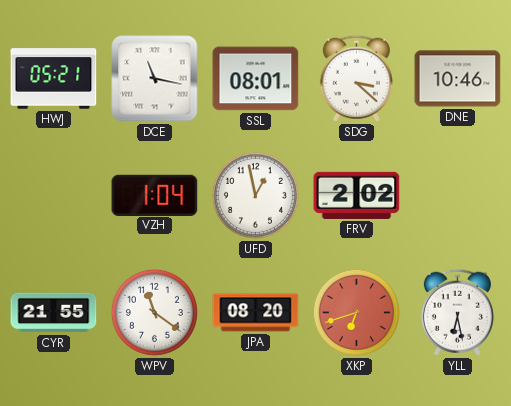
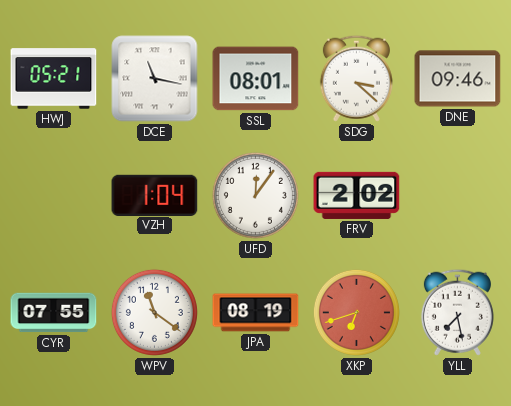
DNE: 10:46 -> 09:46 (458, 79)
UFD: 12:58 -> 12:06 (255, 195)
CYR: 21:55 -> 07:55 (54, 313)
JPA: 08:20 -> 08:19 (256, 313)
YLL: 6:28 -> 7:28 (457, 312)
